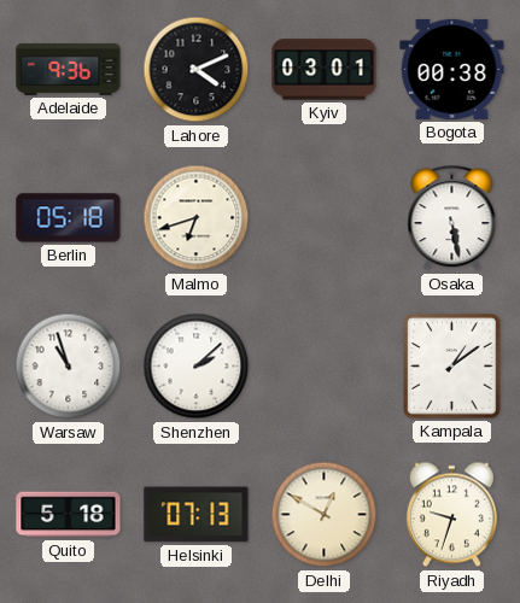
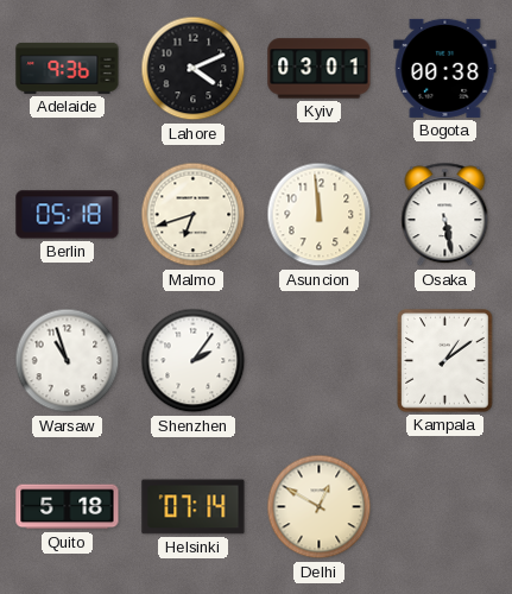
Asuncion: none -> 11:59 (320, 215)
Shenzhen: 2:08 -> 2:06 (194, 361)
Helsinki: 07:13 -> 07:14 (194, 507)
Riyadh: 9:33 -> none (451, 515)
